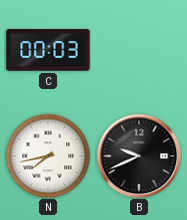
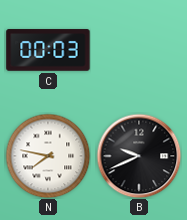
N: 7:43 -> 7:47 (48, 156)
